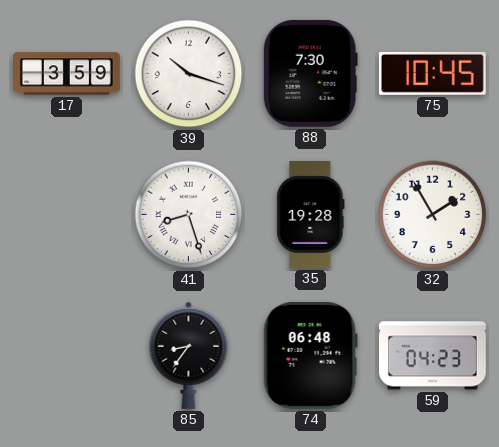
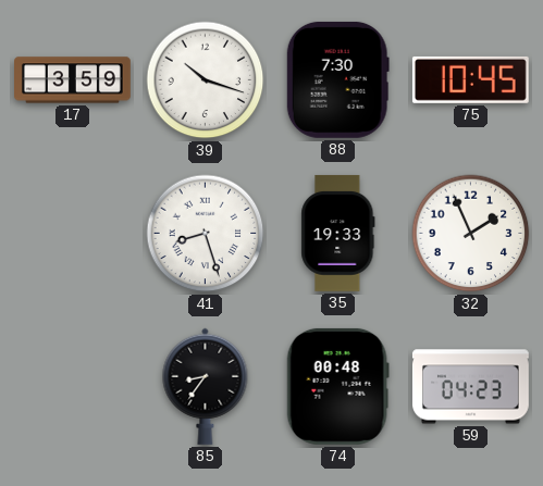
35: 19:28 -> 19:33 (338, 233)
32: 1:55 -> 1:56 (471, 234)
74: 06:48 -> 00:48 (337, 386)
